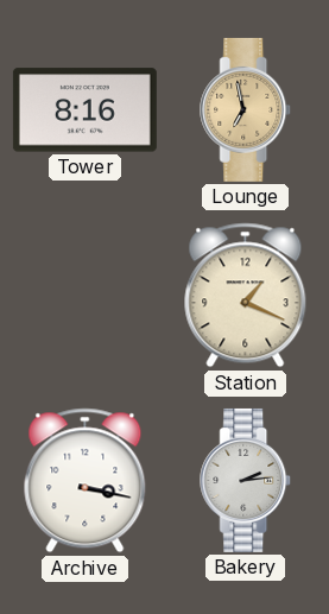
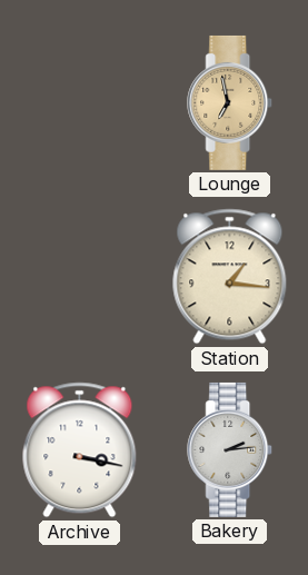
Tower: 8:16 -> none (84, 110)
Station: 1:19 -> 1:16 (230, 277)
